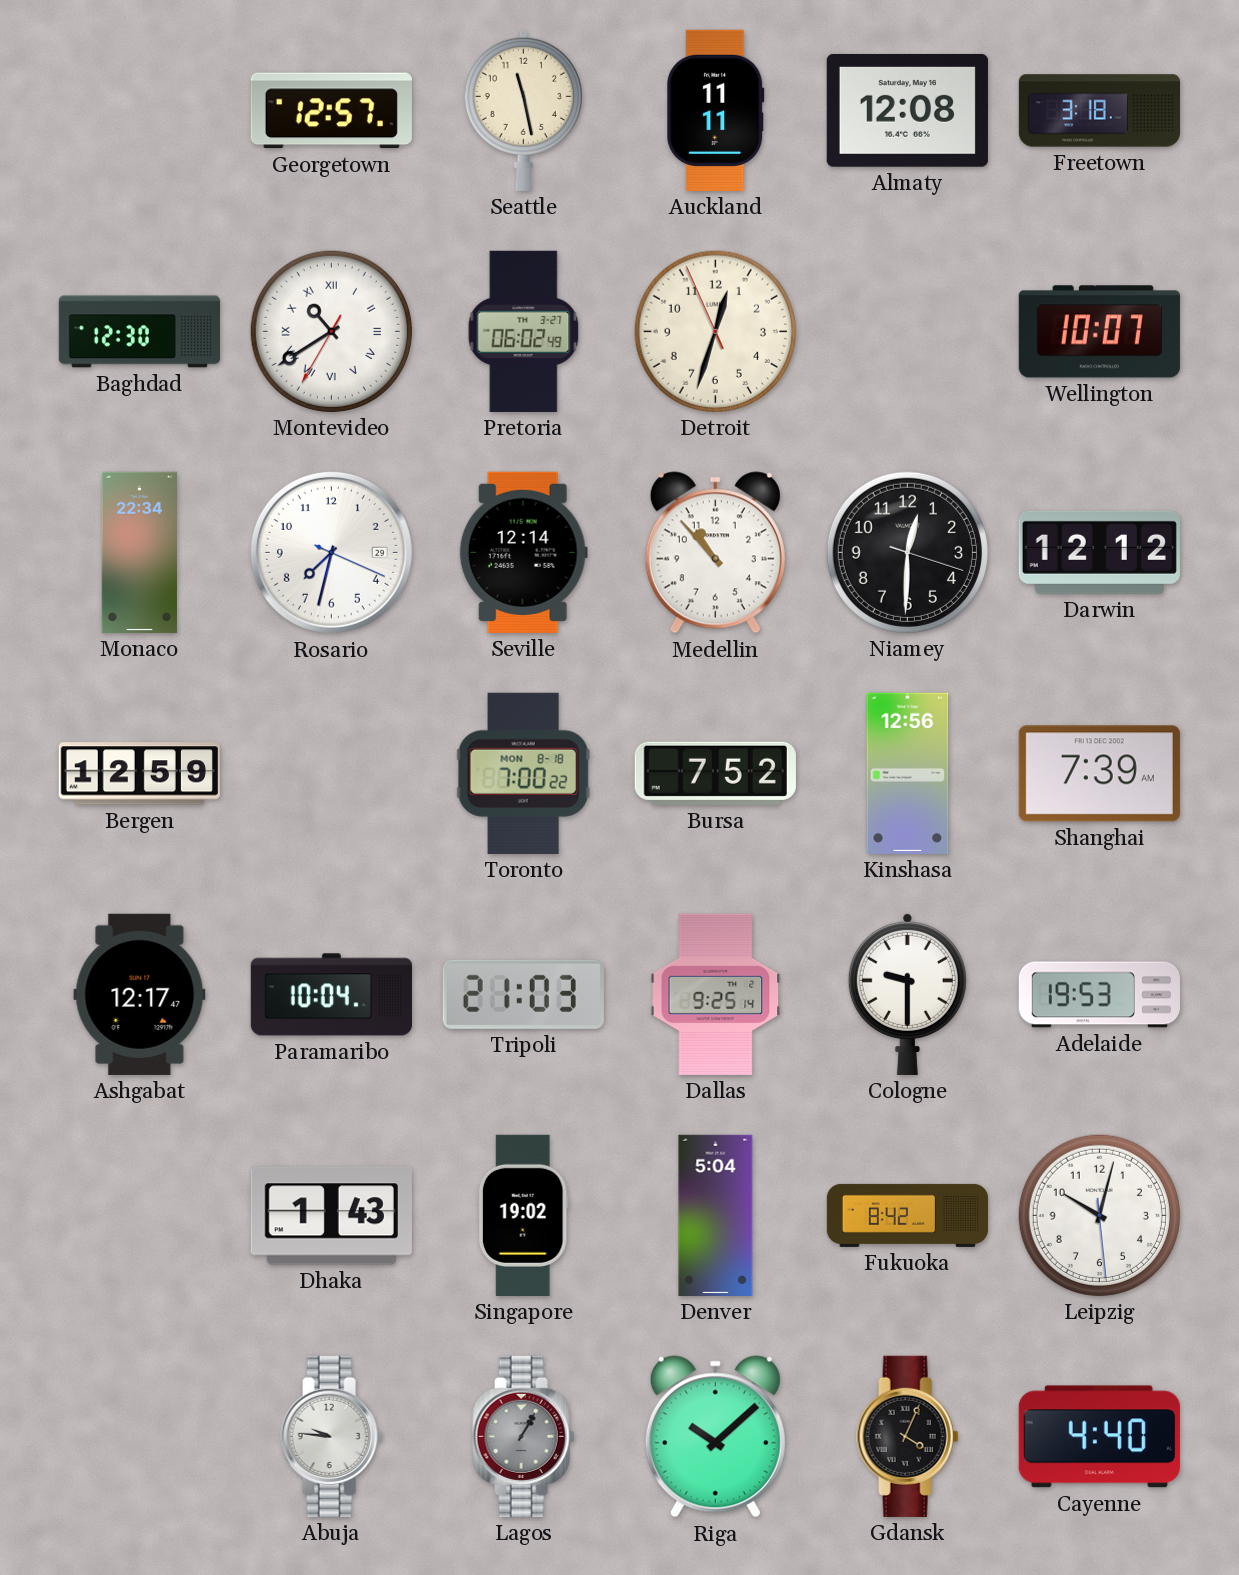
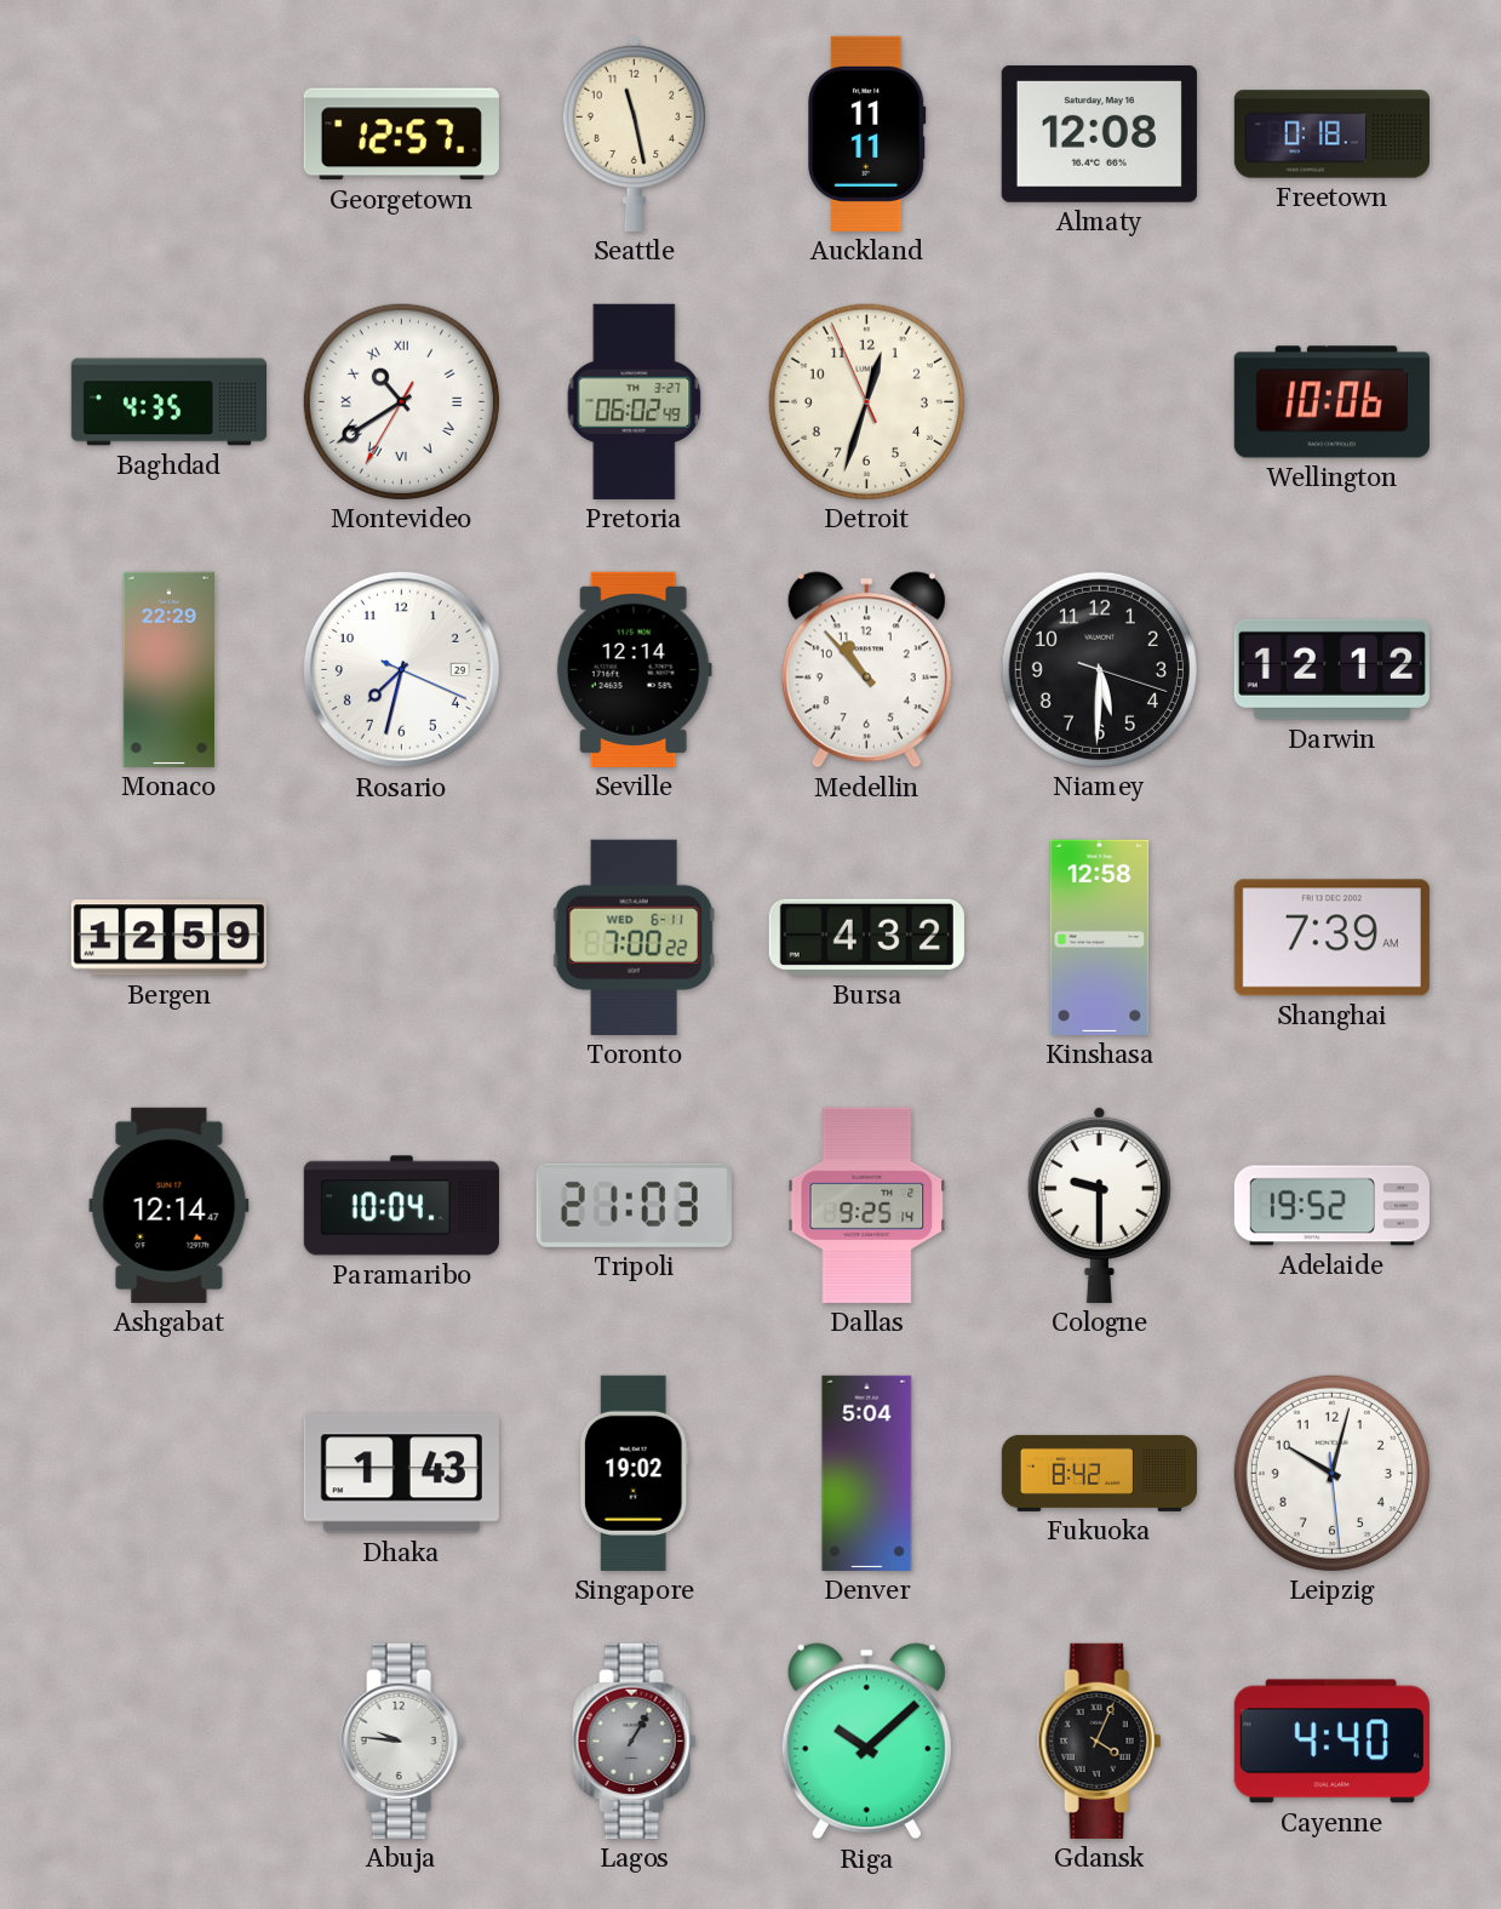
Freetown: 3:18 -> 0:18 (1331, 135)
Baghdad: 12:30 -> 4:35 (168, 402)
Wellington: 10:07 -> 10:06 (1331, 402)
Monaco: 22:34 -> 22:29 (168, 669)
Niamey: 12:30 -> 5:30 (1099, 669)
Toronto date: MON 8-18 -> WED 6-11 (634, 937)
Bursa: 7:52 -> 4:32 (866, 937)
Kinshasa: 12:56 -> 12:58 (1100, 937)
Ashgabat: 12:17 -> 12:14 (170, 1205)
Adelaide: 19:53 -> 19:52 (1331, 1206)
